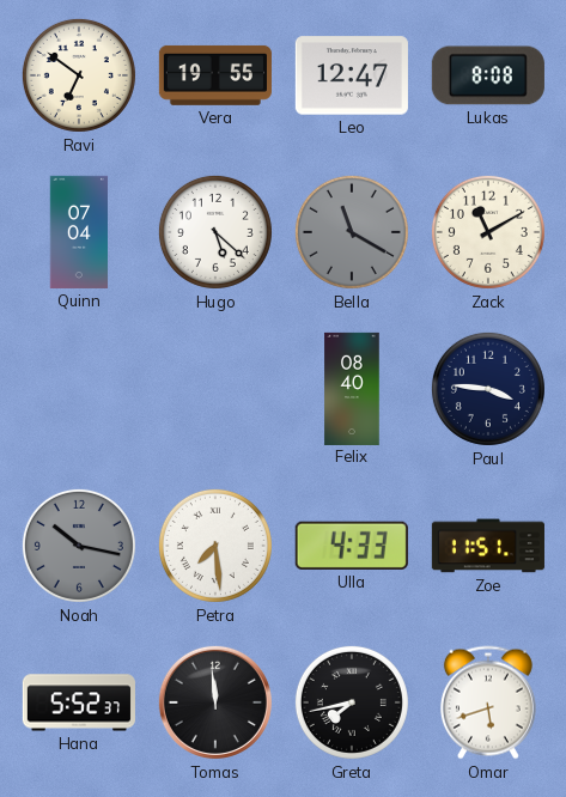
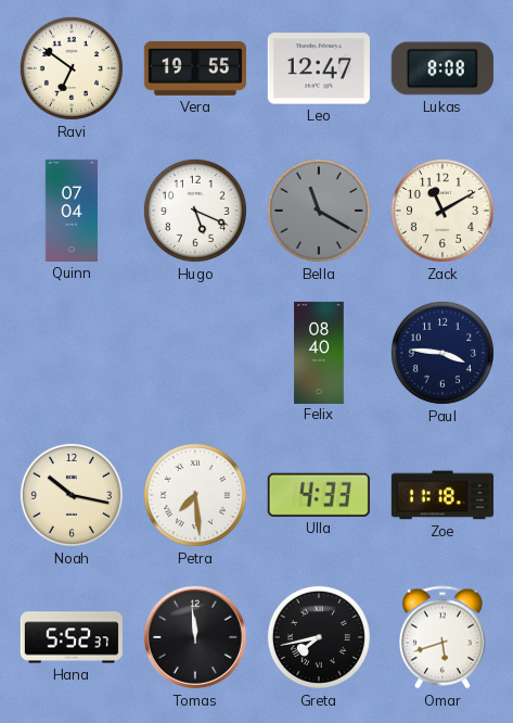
Hugo: 5:22 -> 5:19 (195, 211)
Noah dial: grey -> cream (72, 495)
Zoe: 11:51 -> 11:18 (443, 495)
